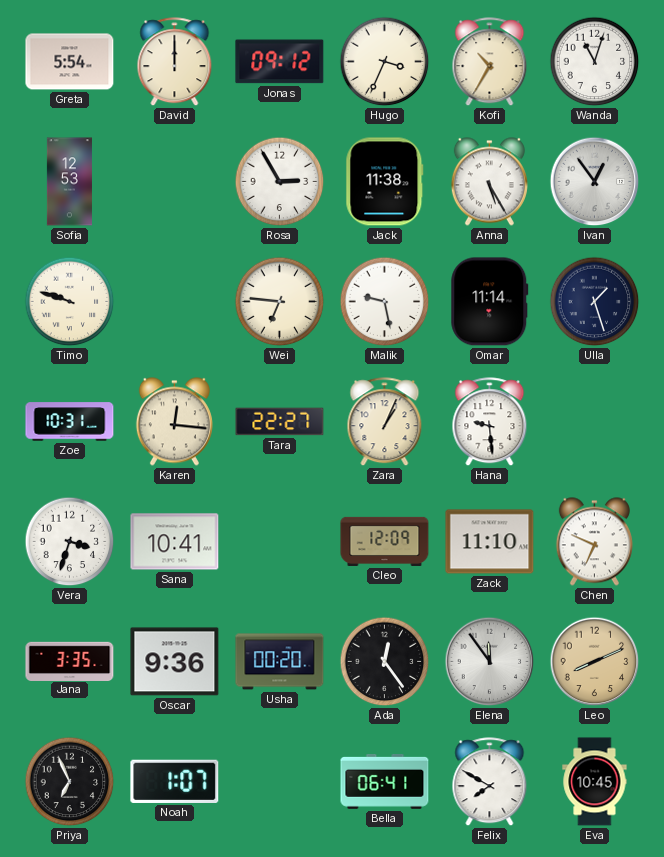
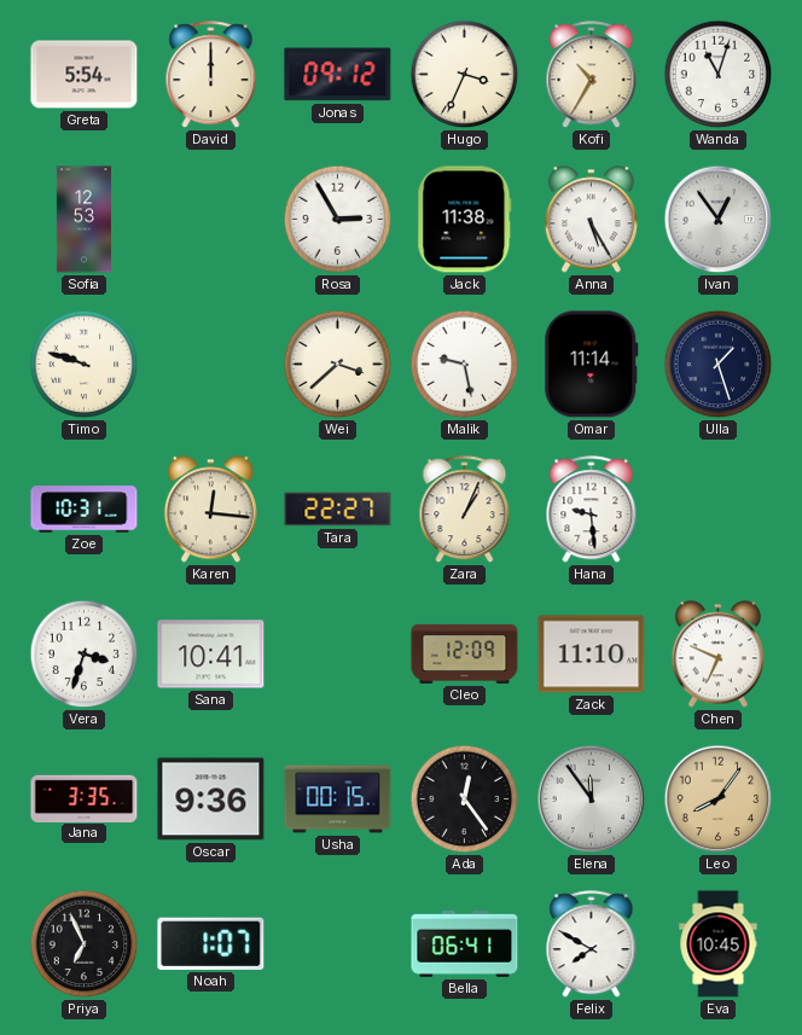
Wei: 6:46 -> 3:38 (338, 365)
Usha: 00:20 -> 00:15 (338, 799)
Leo: 8:11 -> 8:06 (719, 799)
